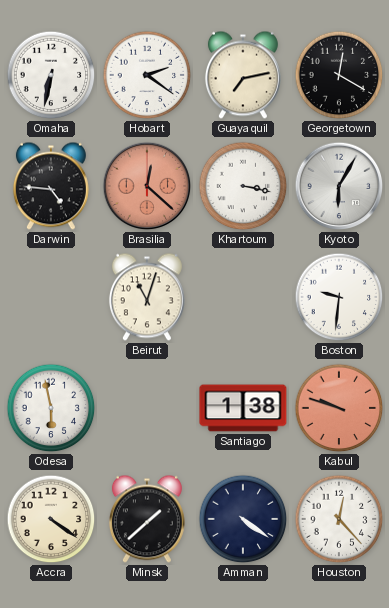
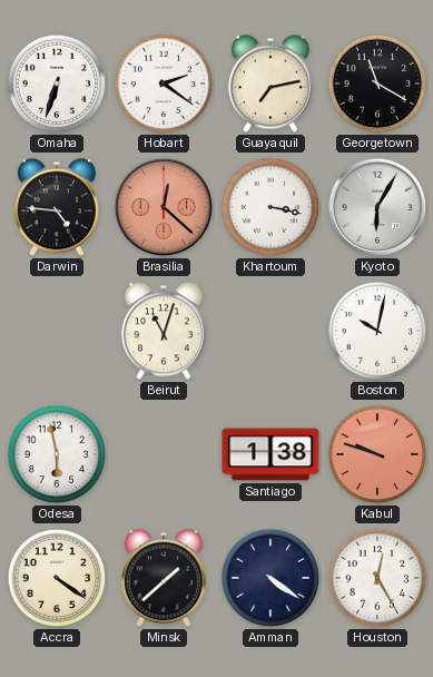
Omaha: 6:32 -> 6:33 (57, 84)
Georgetown: 12:20 -> 11:20 (377, 84)
Boston: 9:31 -> 10:02 (377, 331)
Houston: 12:23 -> 12:25 (377, 578)
